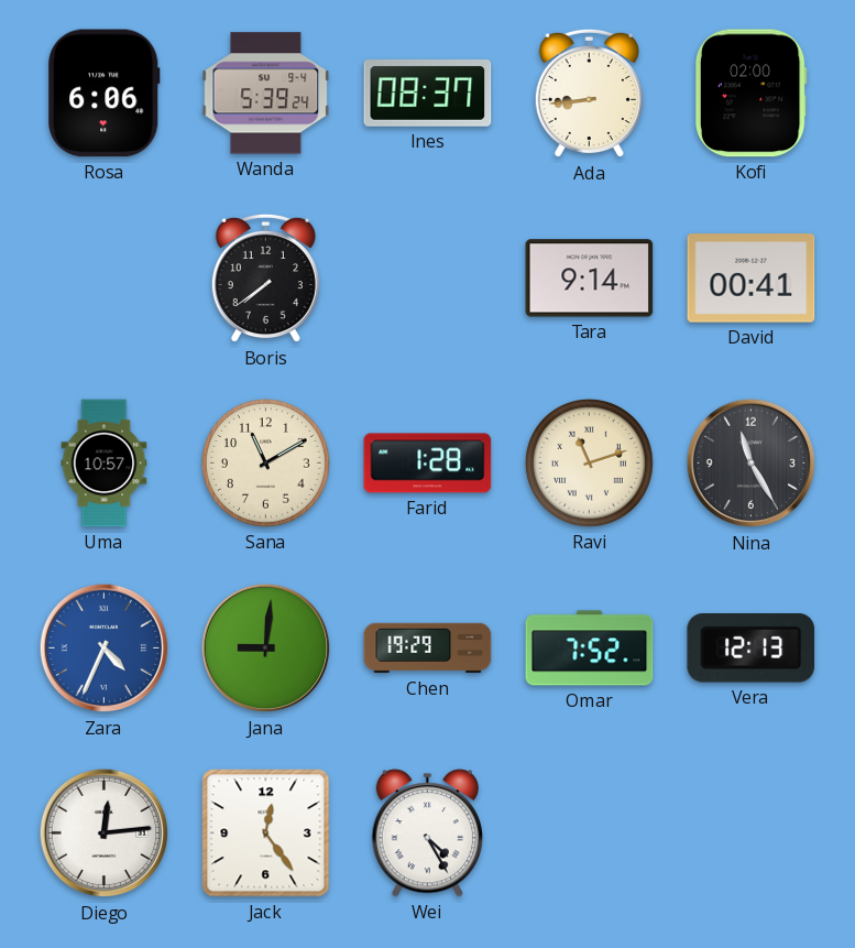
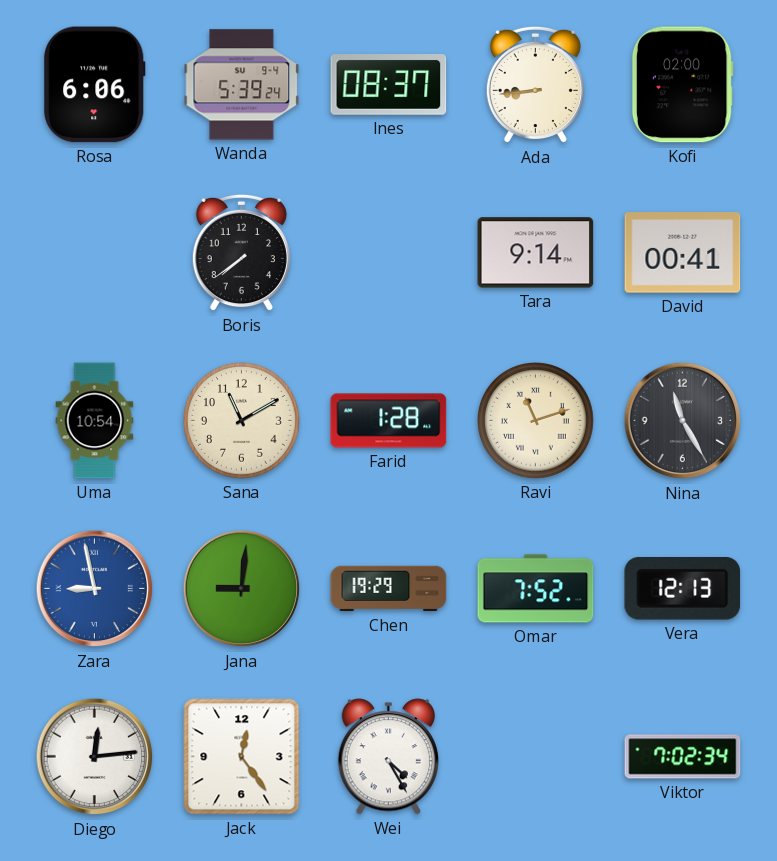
Uma: 10:57 -> 10:54 (95, 421)
Zara: 4:34 -> 8:58 (95, 589)
Viktor: none -> 7:02 (683, 757)
